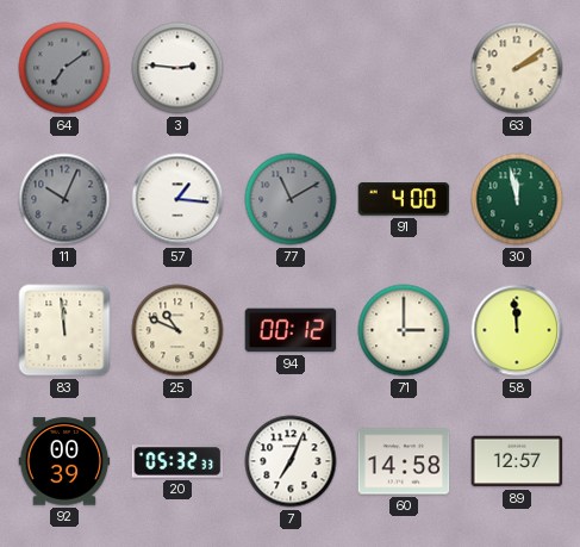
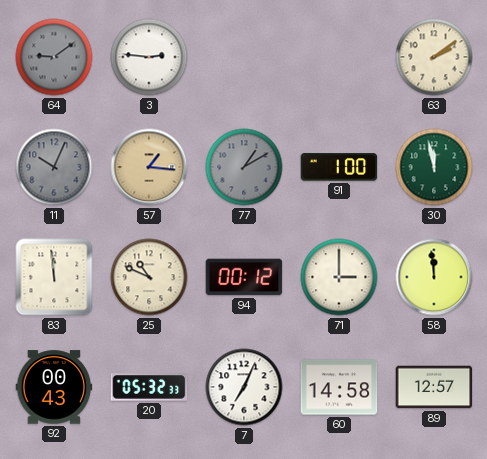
64: 7:09 -> 9:09 (54, 57)
57 dial: white -> champagne (149, 167)
77: 11:10 -> 1:10 (244, 167)
91: 4:00 -> 1:00 (339, 167)
92: 00:39 -> 00:43 (54, 387)
